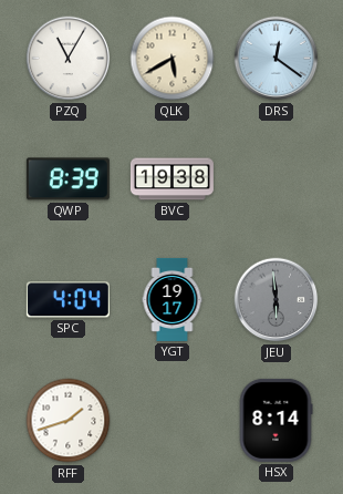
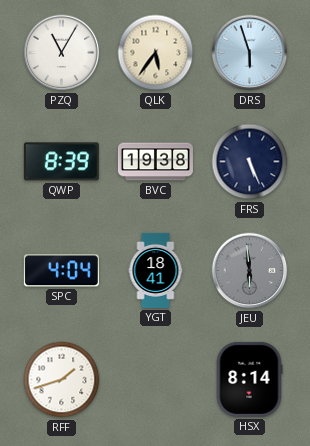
QLK: 5:40 -> 5:36 (156, 53)
DRS: 12:21 -> 5:57 (250, 53)
FRS: none -> 5:26 (250, 162)
YGT: 19:17 -> 18:41 (156, 270)
